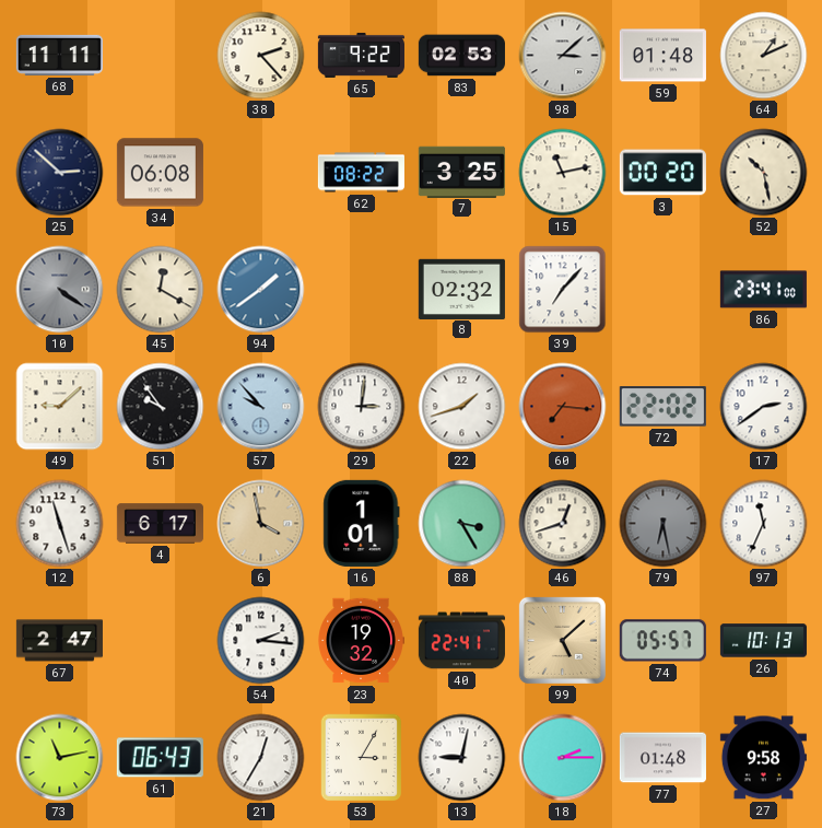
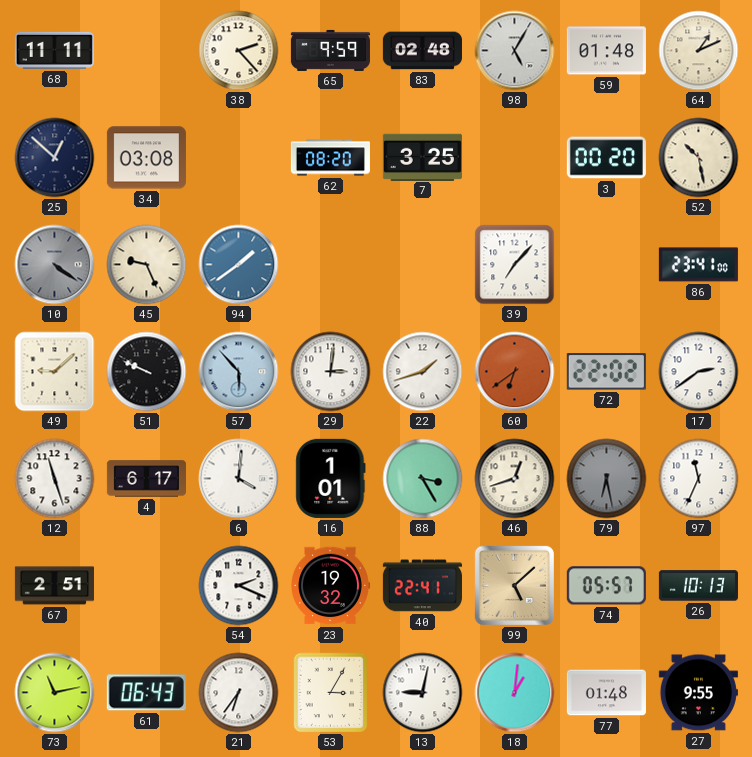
65: 9:22 -> 9:59 (330, 50)
83: 02:53 -> 02:48 (422, 51)
98: 3:08 -> 5:05 (515, 51)
25: 2:52 -> 12:52 (55, 158)
34: 06:08 -> 03:08 (146, 158)
62: 08:22 -> 08:20 (330, 158)
15: 11:13 -> none (563, 173)
45: 12:20 -> 9:26 (147, 265)
8: 02:32 -> none (461, 289)
51: 9:54 -> 9:49 (147, 372)
57: 9:53 -> 5:53 (239, 372)
60: 7:16 -> 6:39 (515, 372)
6: 3:58 -> 4:01 (239, 479)
6 dial: champagne -> white (239, 479)
67: 2:47 -> 2:51 (54, 586)
54: 2:16 -> 2:19 (239, 586)
21: 12:35 -> 6:36 (239, 693)
18: 2:15 -> 1:01 (515, 693)
27: 9:58 -> 9:55 (698, 693)
